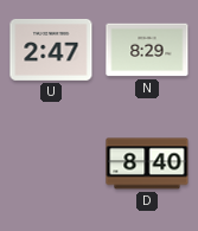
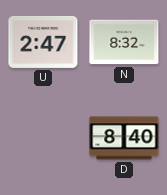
N: 8:29 -> 8:32 (124, 42)
